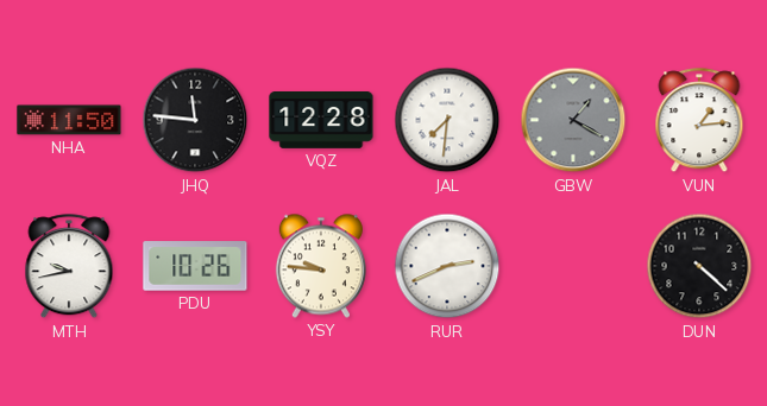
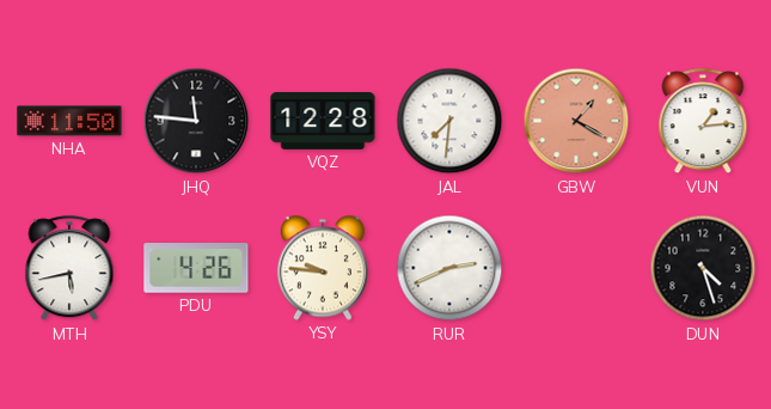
GBW dial: grey -> salmon (576, 121)
MTH: 9:43 -> 5:43 (69, 269)
PDU: 10:26 -> 4:26 (196, 268)
DUN: 4:22 -> 4:27 (703, 268)
